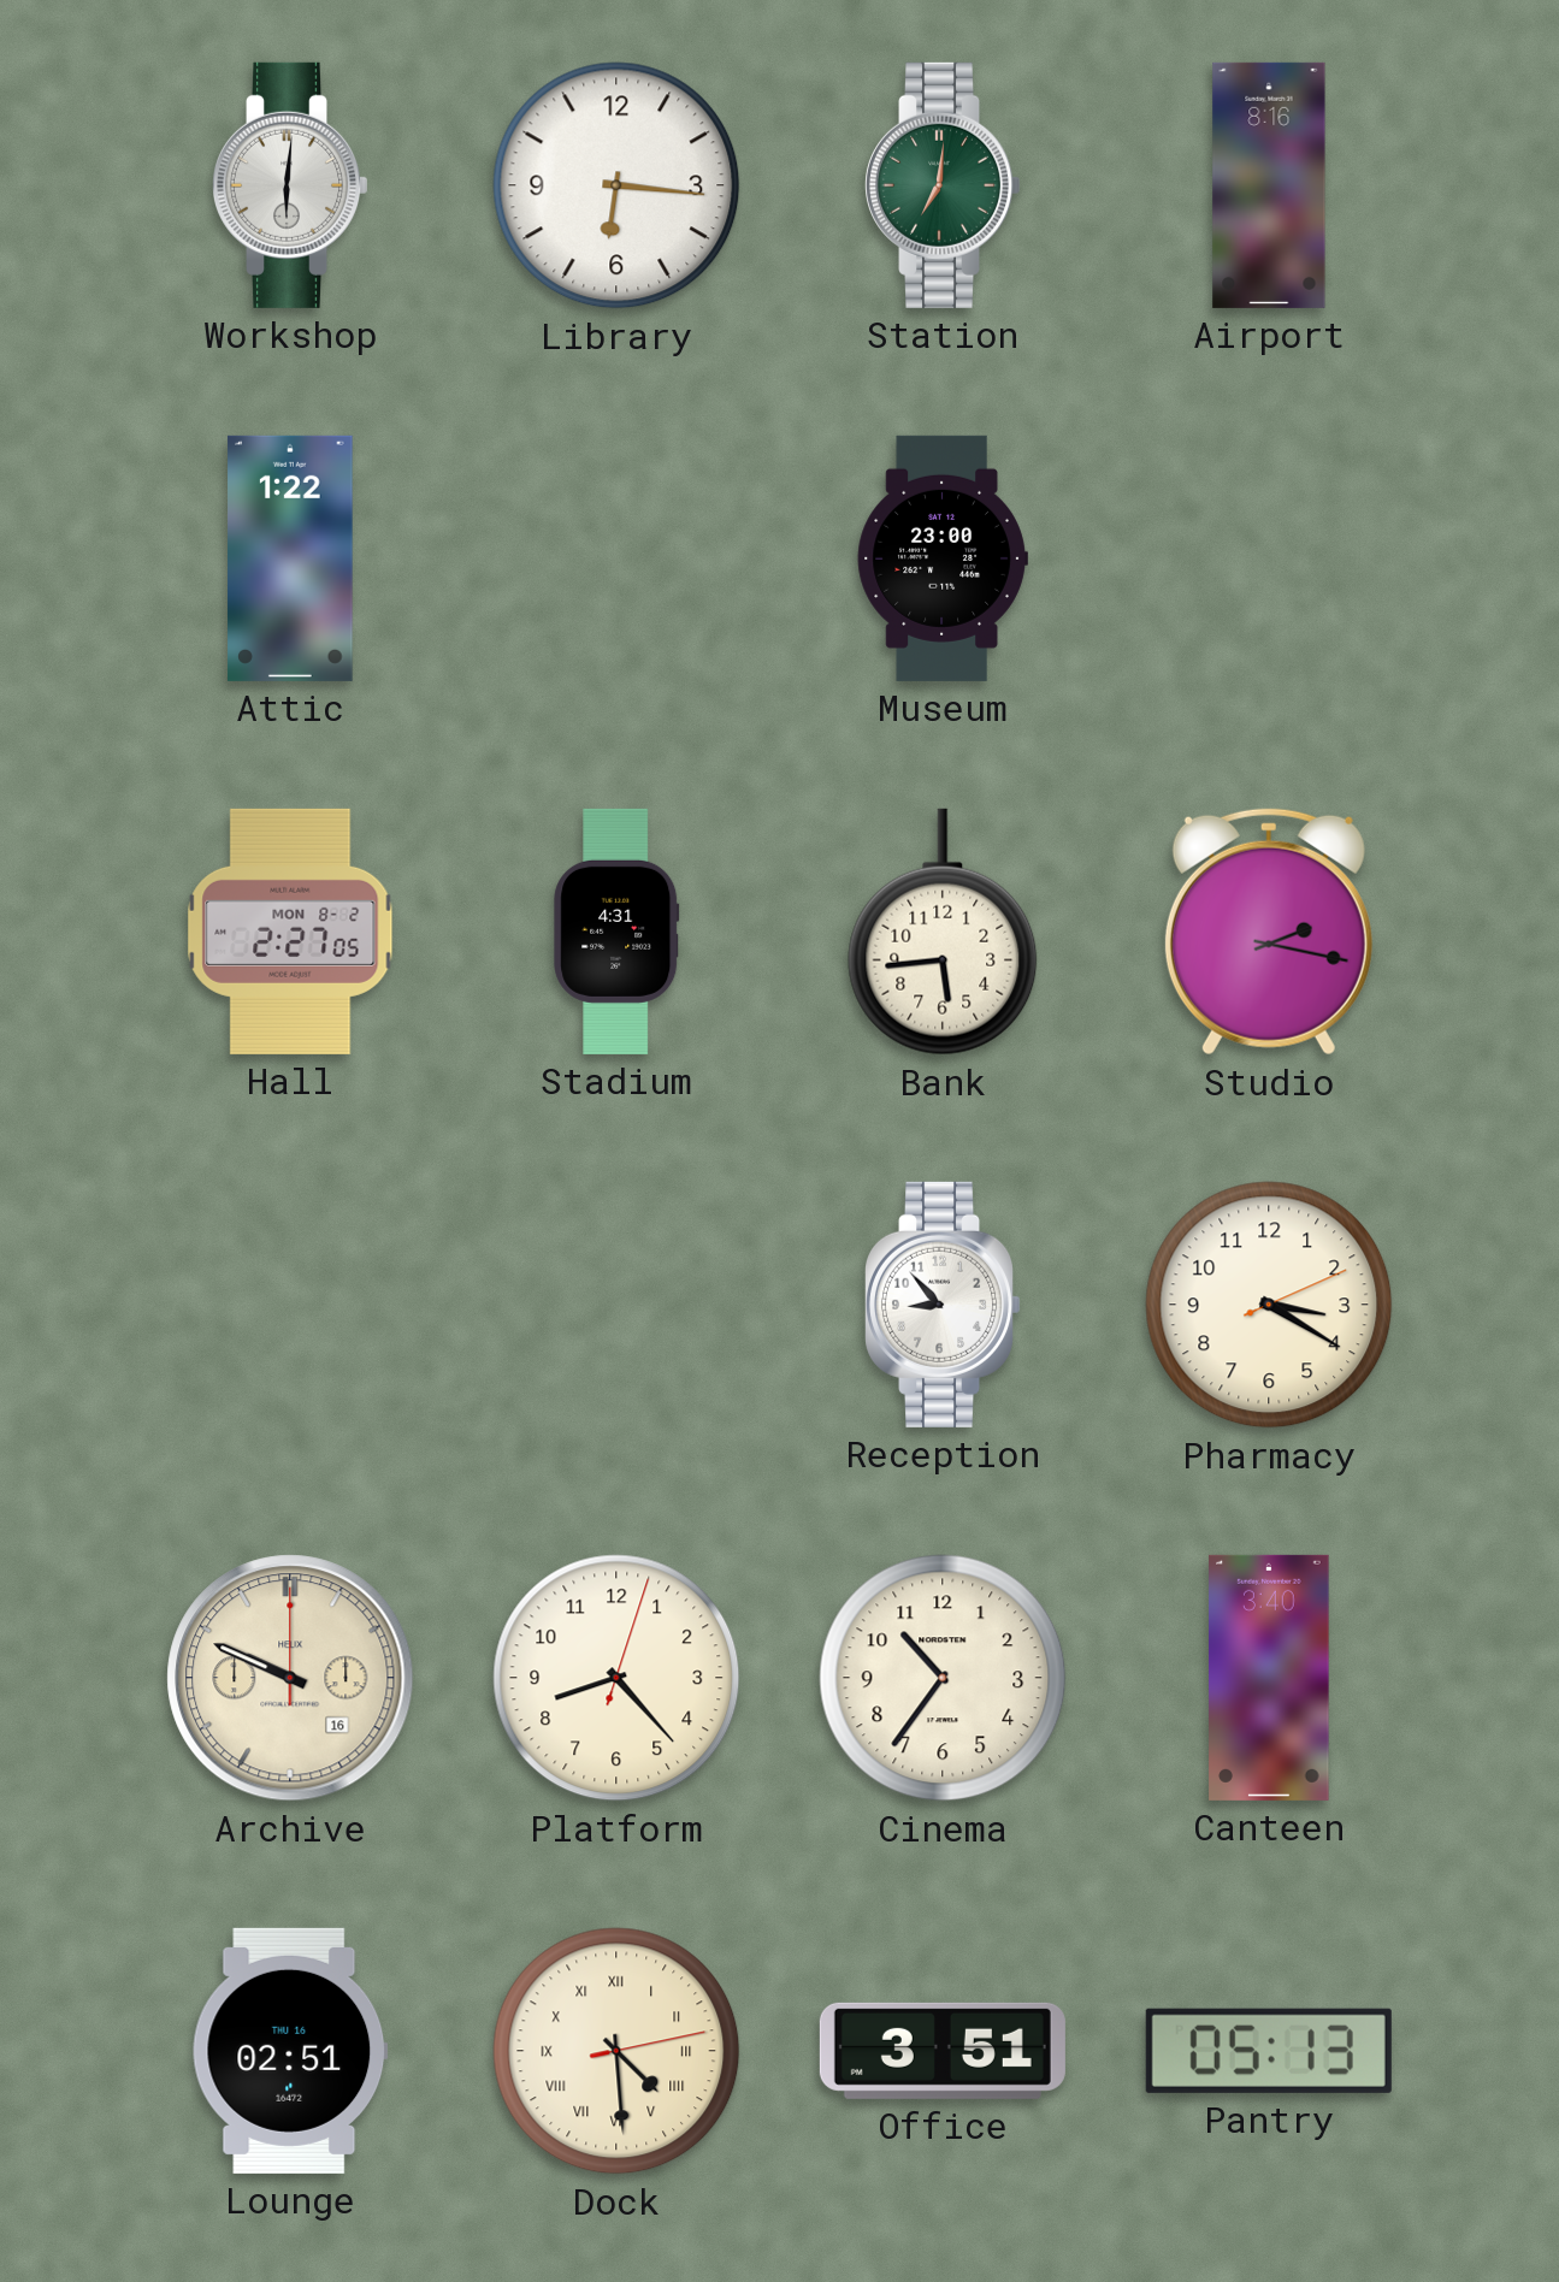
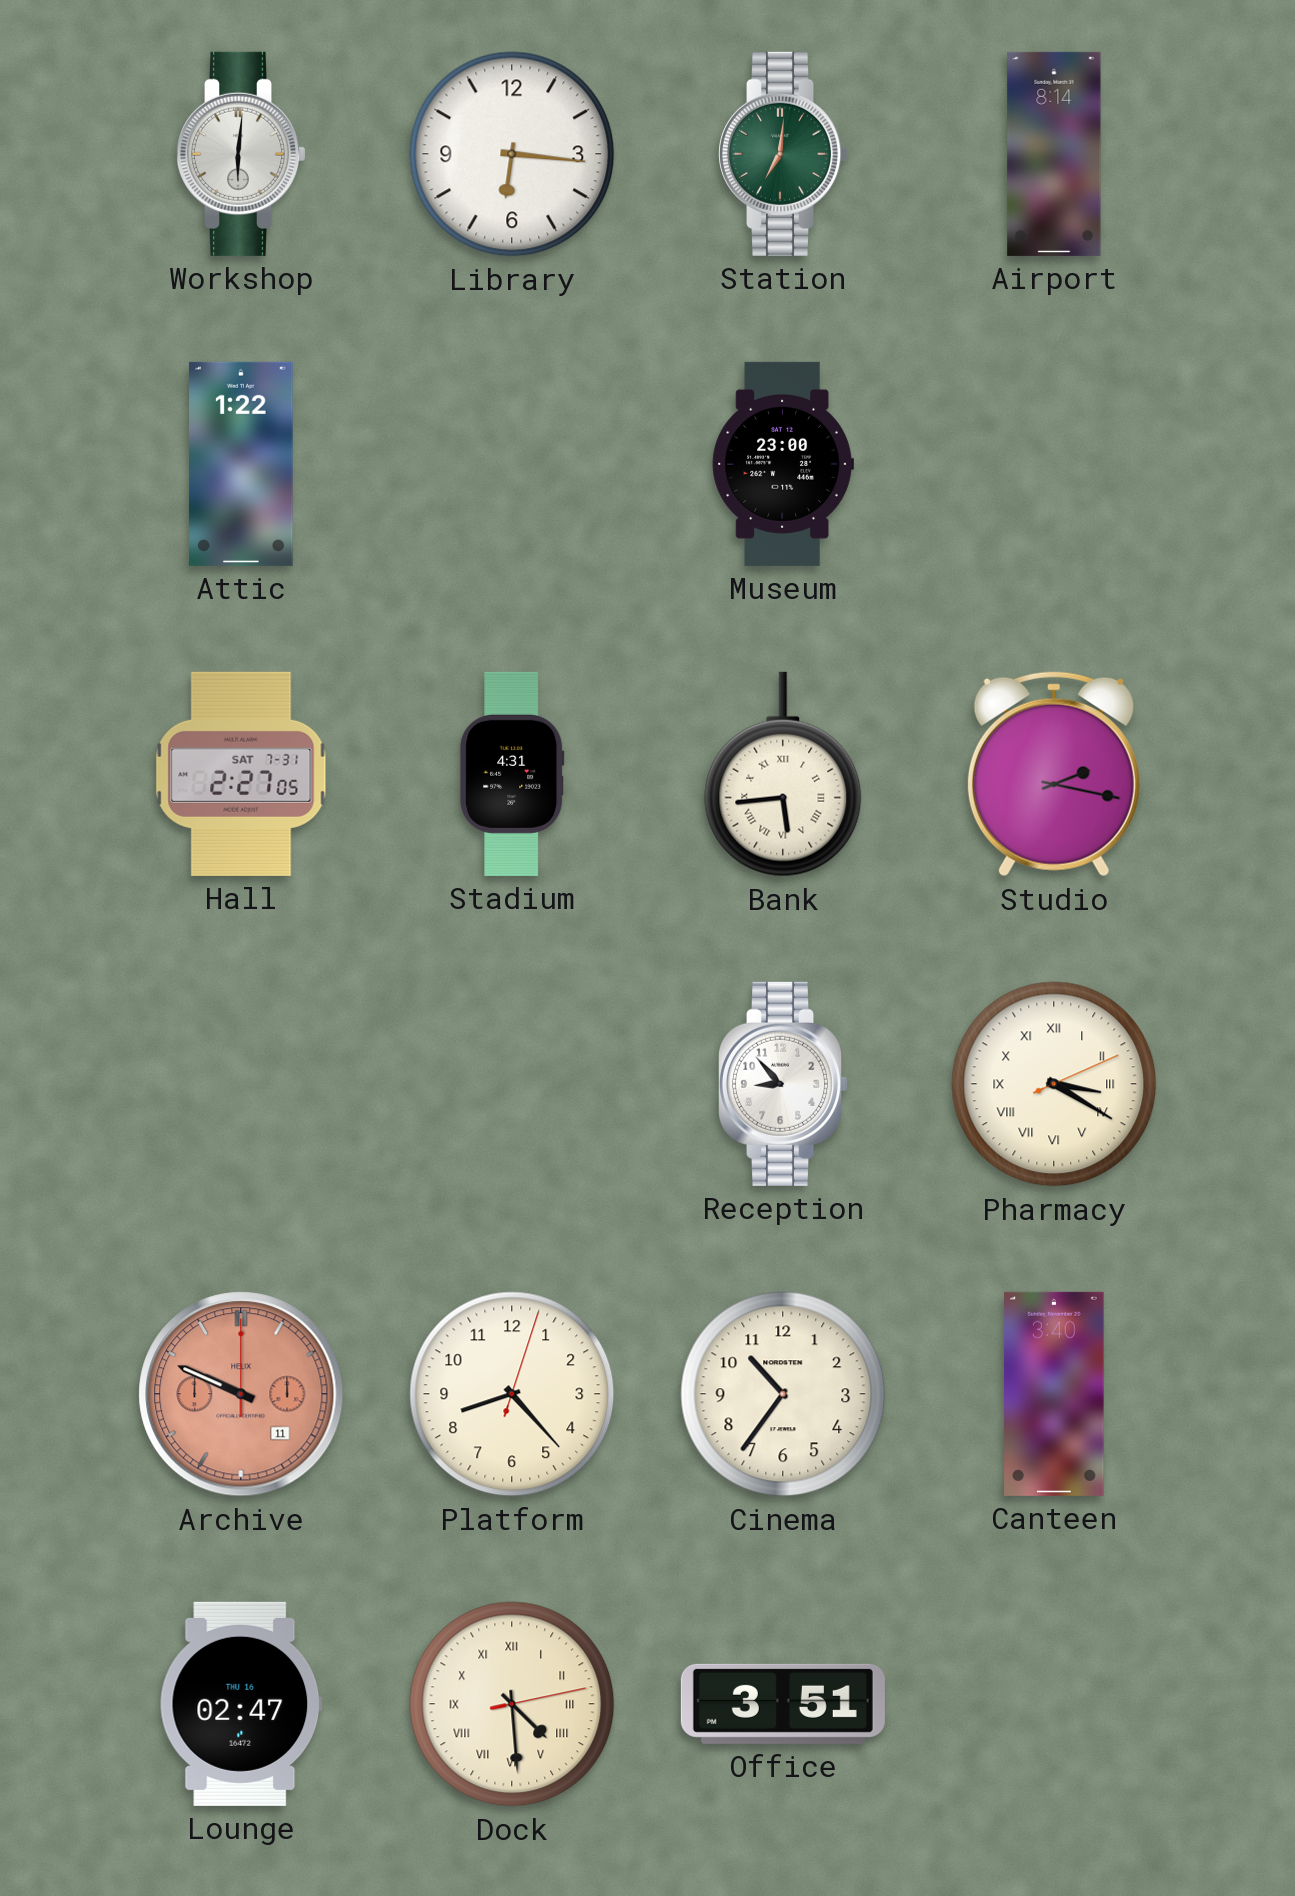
Airport: 8:16 -> 8:14 (1054, 154)
Hall date: MON 8-2 -> SAT 7-31 (241, 774)
Bank numerals: Arabic -> Roman (783, 774)
Pharmacy numerals: Arabic -> Roman (1054, 1084)
Archive date: 16 -> 11 (241, 1394)
Archive dial: cream -> salmon (241, 1394)
Lounge: 02:51 -> 02:47 (241, 1704)
Pantry: 05:13 -> none (1269, 2051)
